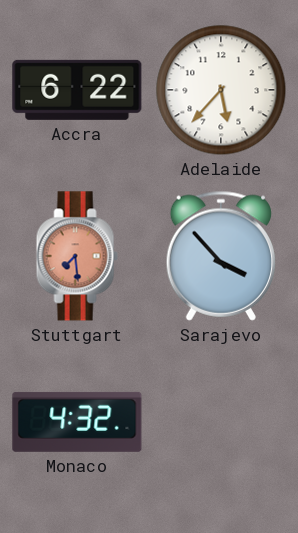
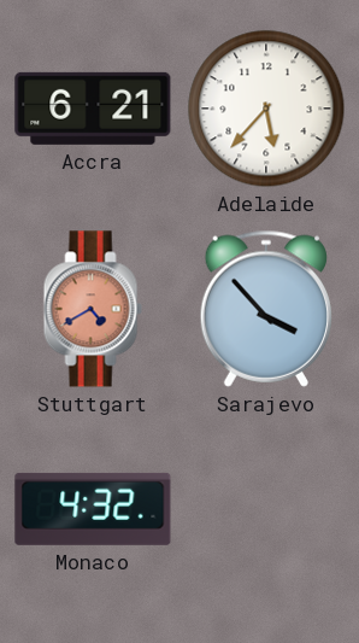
Accra: 6:22 -> 6:21 (93, 109)
Stuttgart: 7:29 -> 4:40 (93, 309)
